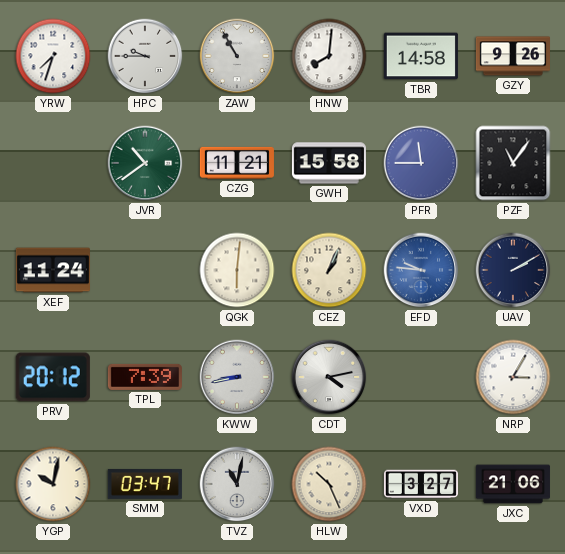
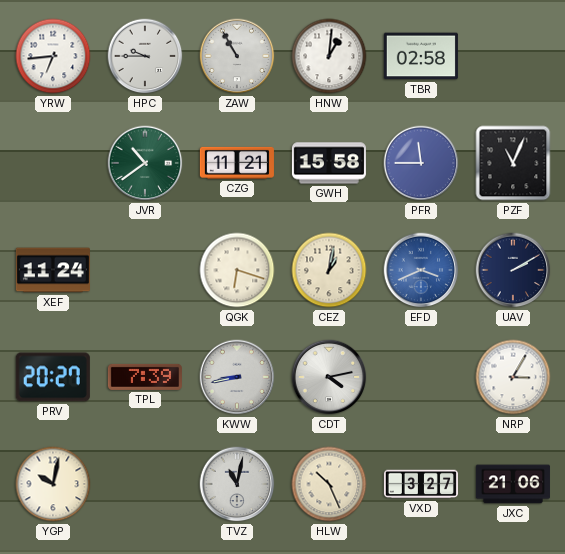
YRW: 7:33 -> 6:44 (53, 56)
HNW: 8:01 -> 1:01 (329, 56)
TBR: 14:58 -> 02:58 (421, 56)
GZY: 9:26 -> none (513, 56)
PZF: 11:06 -> 11:04 (513, 163)
QGK: 6:01 -> 6:18 (237, 270)
CEZ: 1:04 -> 1:02 (329, 270)
EFD: 9:46 -> 3:41 (421, 270)
PRV: 20:12 -> 20:27 (53, 377)
SMM: 03:47 -> none (145, 484)
